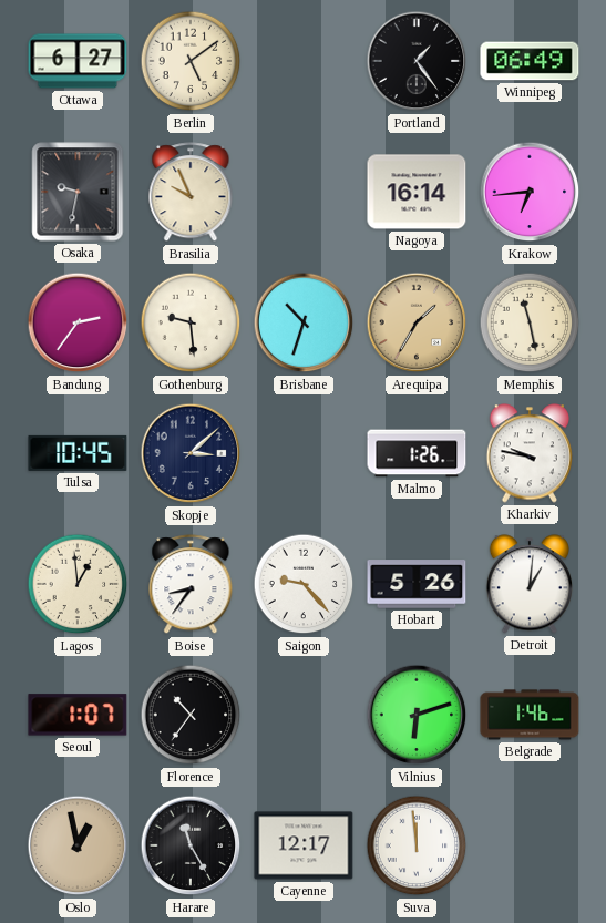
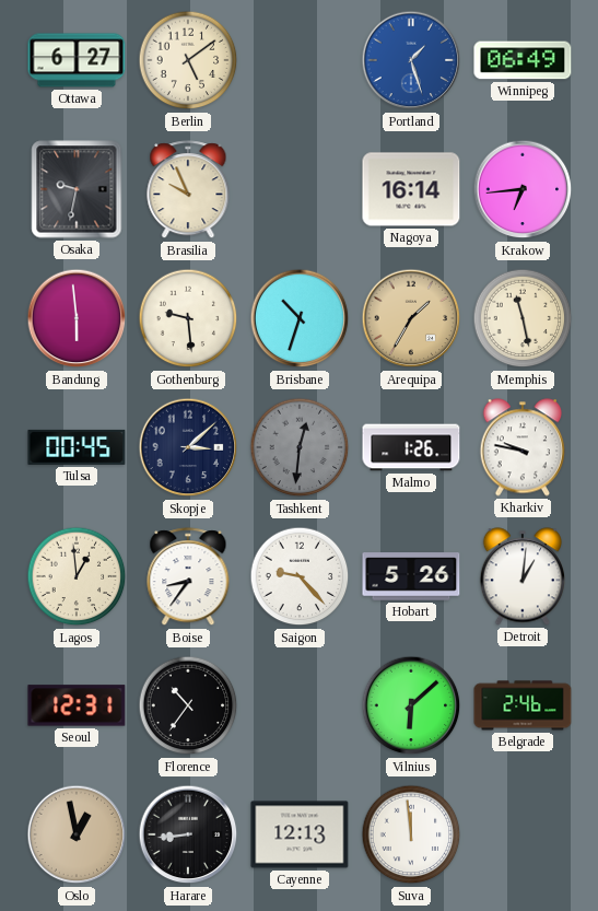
Portland: 1:24 -> 1:27 (411, 60)
Portland dial: black -> blue (411, 60)
Bandung: 2:36 -> 5:59 (77, 318)
Tulsa: 10:45 -> 00:45 (77, 447)
Tashkent: none -> 12:31 (300, 447)
Seoul: 1:07 -> 12:31 (77, 705)
Vilnius: 6:12 -> 6:08 (411, 705)
Belgrade: 1:46 -> 2:46 (523, 705)
Harare: 11:25 -> 8:44 (188, 834)
Cayenne: 12:17 -> 12:13 (300, 834)
